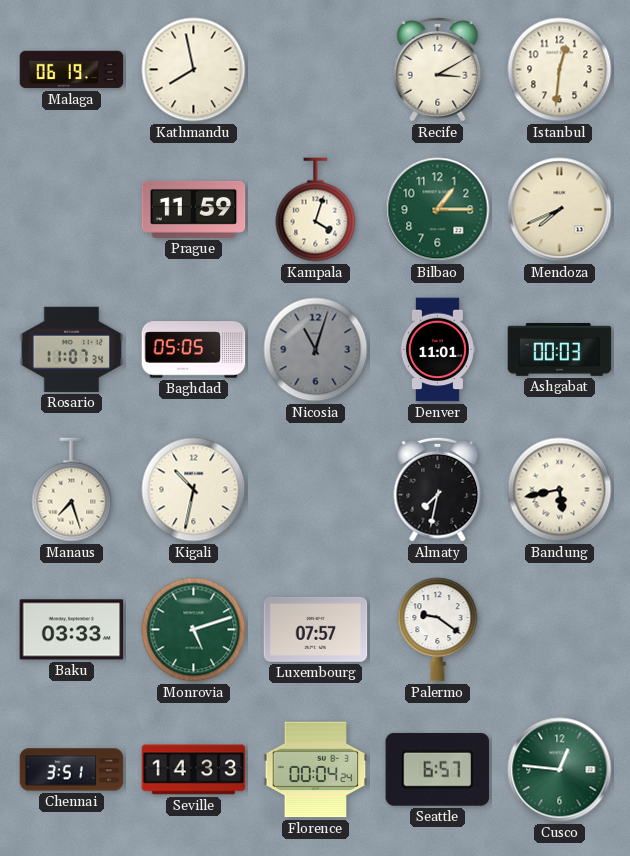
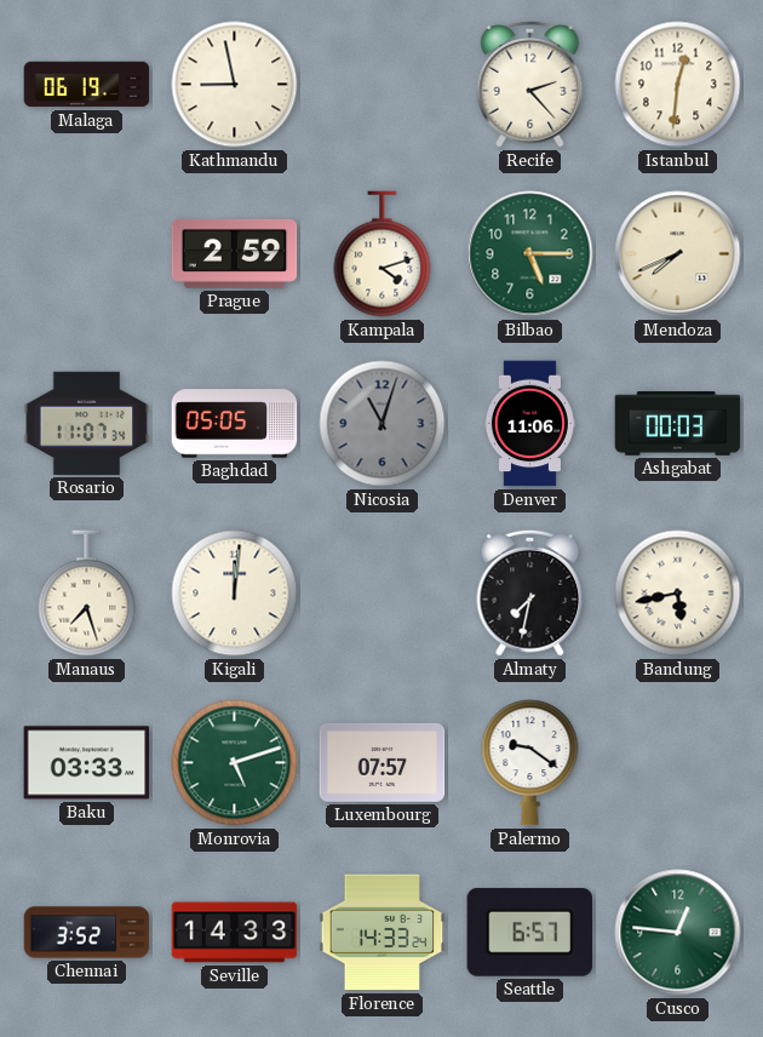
Kathmandu: 7:58 -> 8:58 (235, 85)
Recife: 3:10 -> 2:23 (530, 84)
Prague: 11:59 -> 2:59 (235, 253)
Kampala: 4:03 -> 4:12 (383, 254)
Bilbao: 1:15 -> 5:15 (530, 254)
Denver: 11:01 -> 11:06 (529, 424)
Kigali: 10:32 -> 12:01 (235, 594)
Chennai: 3:51 -> 3:52 (87, 933)
Florence: 00:04 -> 14:33 (383, 933)
